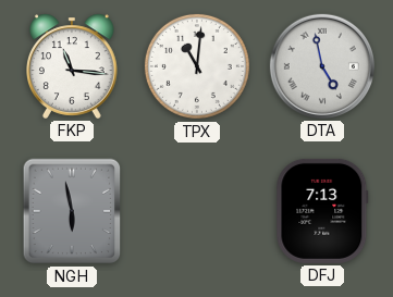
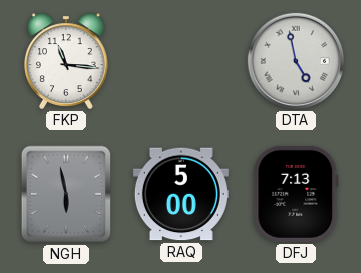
TPX: 11:01 -> none (197, 66)
RAQ: none -> 5:00 (181, 194)
